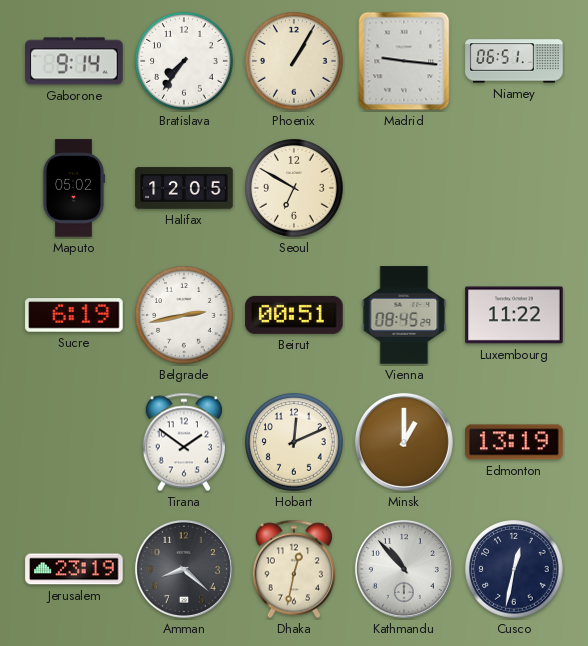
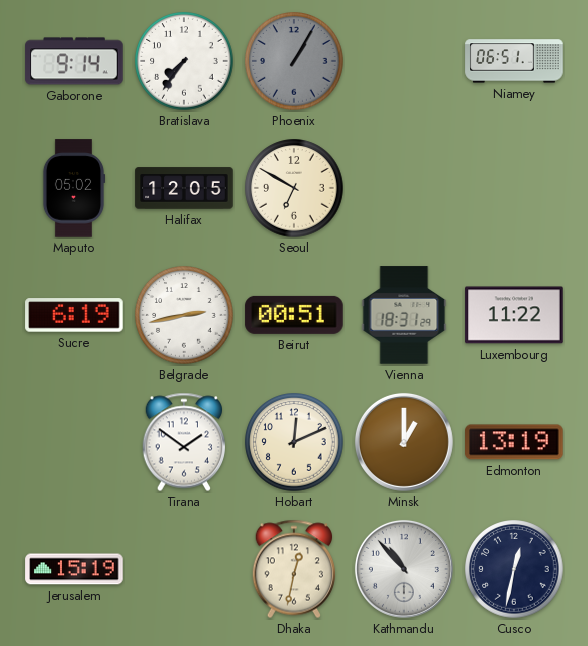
Phoenix dial: cream -> grey (294, 61)
Madrid: 9:16 -> none (404, 61)
Vienna: 08:45 -> 18:31 (404, 315)
Jerusalem: 23:19 -> 15:19 (74, 569)
Amman: 8:22 -> none (184, 569)
